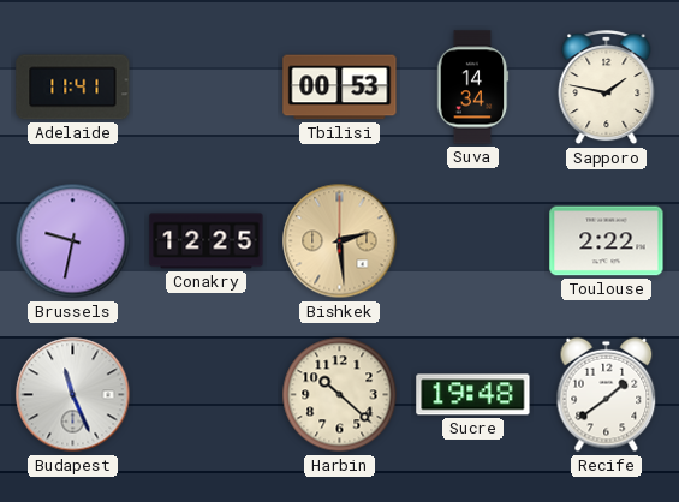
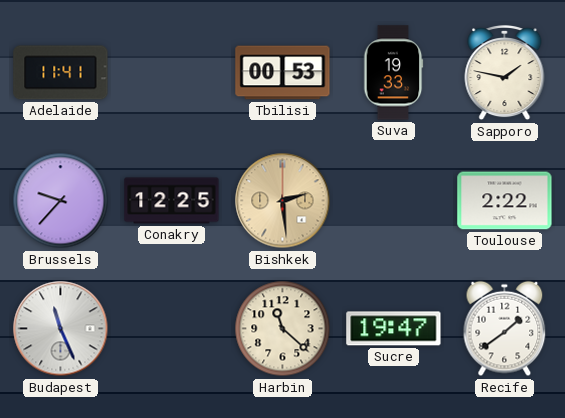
Suva: 14:34 -> 19:33 (393, 73)
Brussels: 9:32 -> 9:37 (61, 201)
Harbin: 10:22 -> 11:22 (283, 329)
Sucre: 19:48 -> 19:47 (394, 329)
